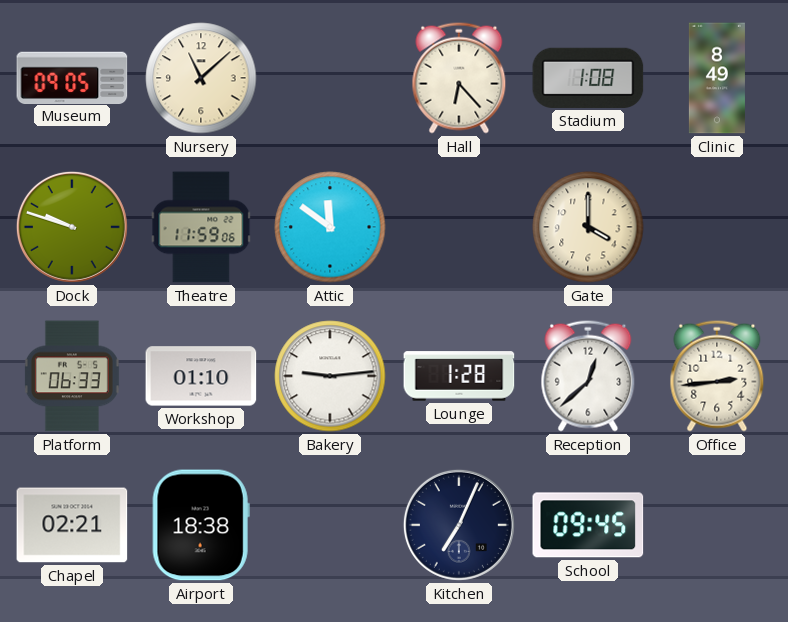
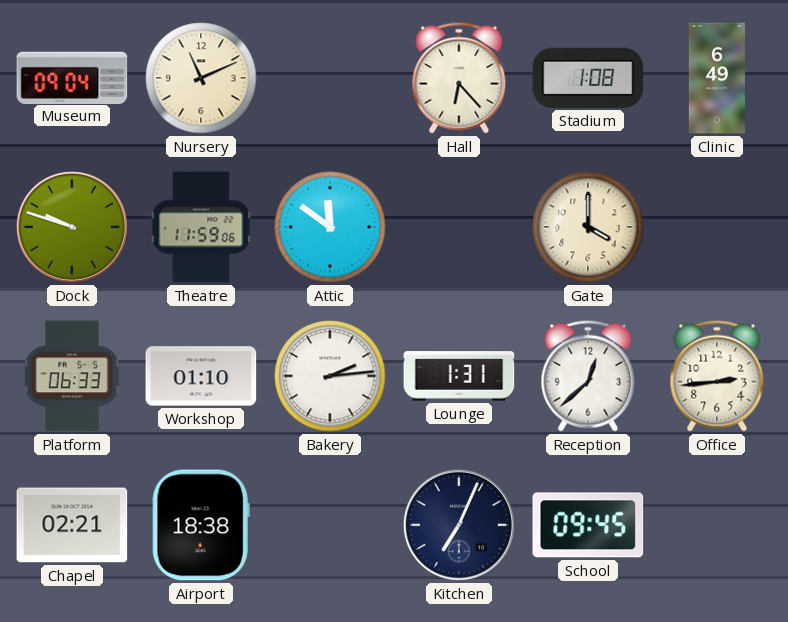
Museum: 09:05 -> 09:04 (72, 77)
Nursery: 11:08 -> 11:11 (201, 78)
Clinic: 8:49 -> 6:49 (717, 78)
Bakery: 9:14 -> 2:14 (330, 376)
Lounge: 1:28 -> 1:31 (459, 376)
